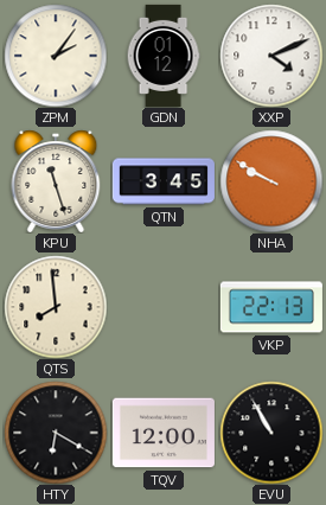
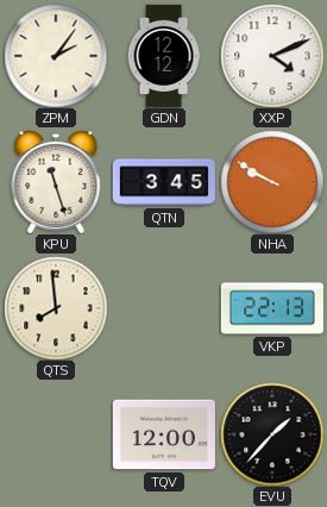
GDN: 01:12 -> 12:12 (164, 56)
HTY: 6:20 -> none (56, 433)
EVU: 10:55 -> 1:37 (272, 434)
